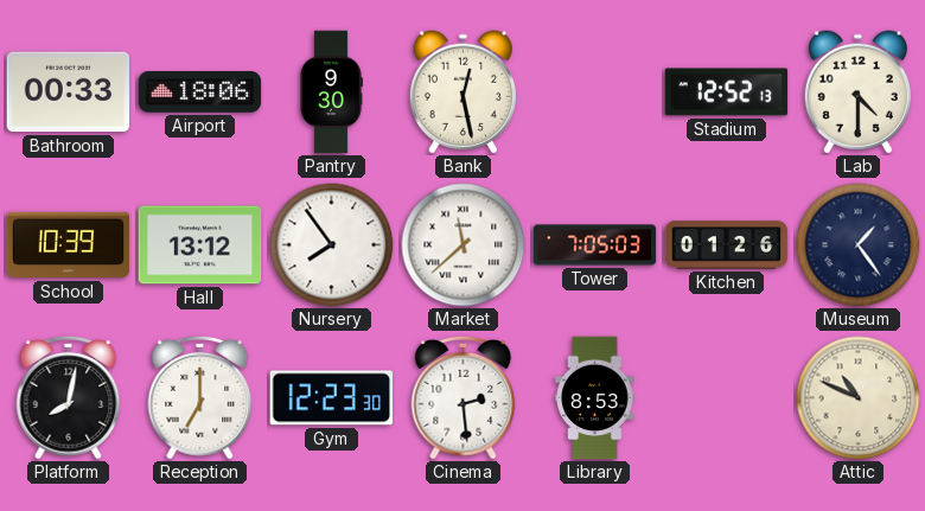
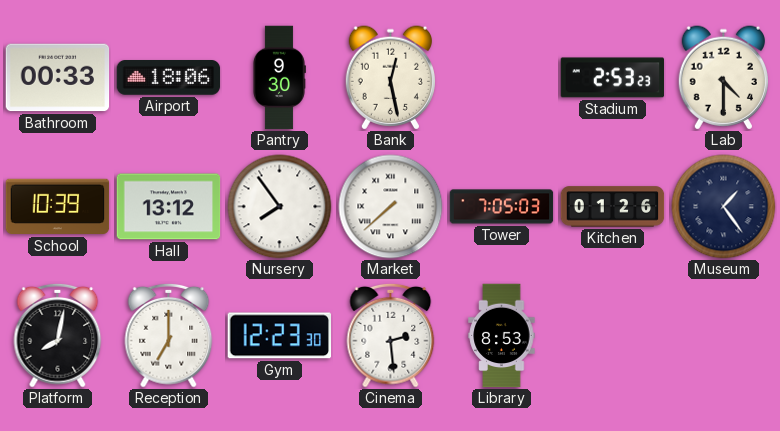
Stadium: 12:52 -> 2:53 (613, 78)
Market: 11:38 -> 7:38 (391, 207)
Attic: 10:49 -> none (859, 398)
